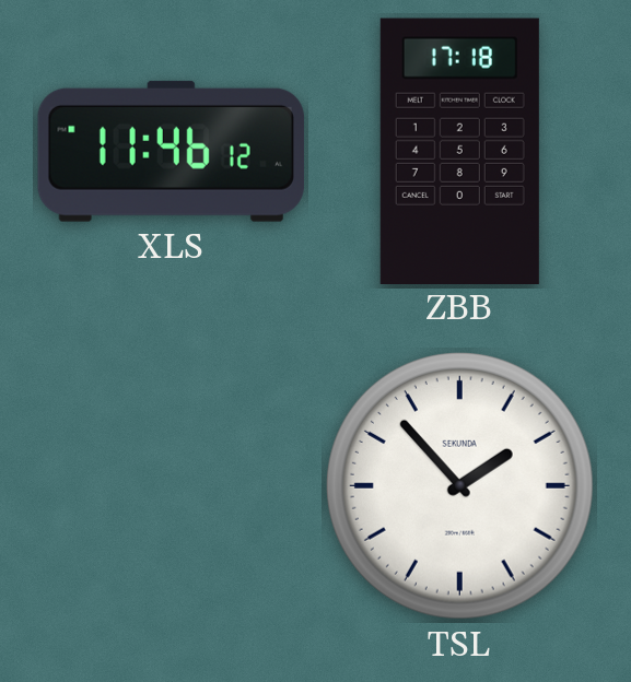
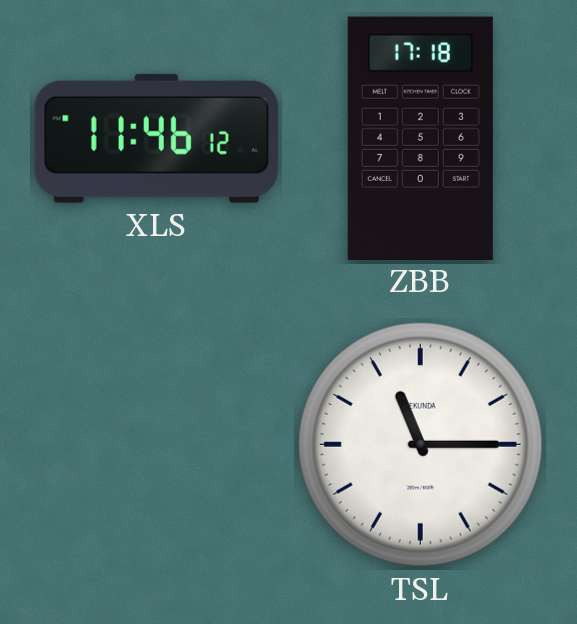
TSL: 1:53 -> 11:15 (420, 444)
